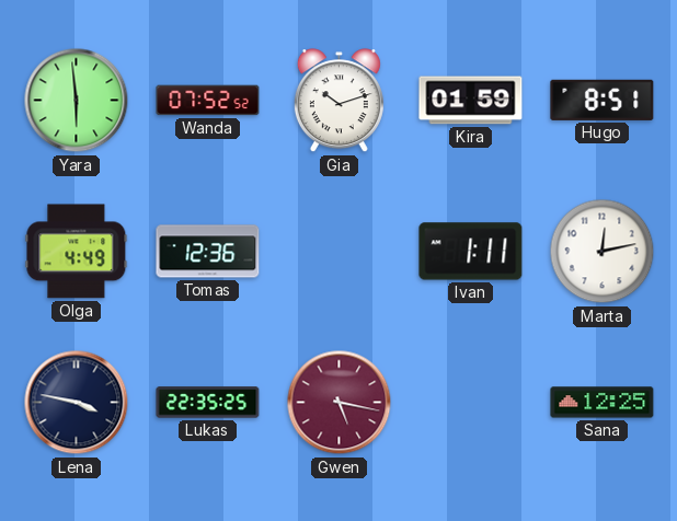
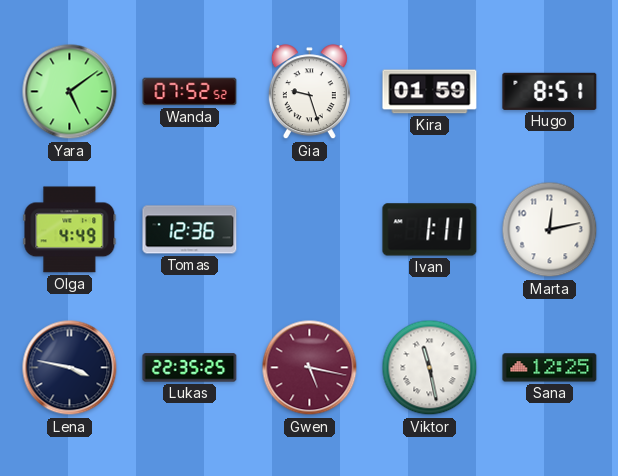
Yara: 5:59 -> 5:09 (70, 92)
Gia: 10:12 -> 9:27 (309, 92)
Viktor: none -> 11:28 (430, 368)
